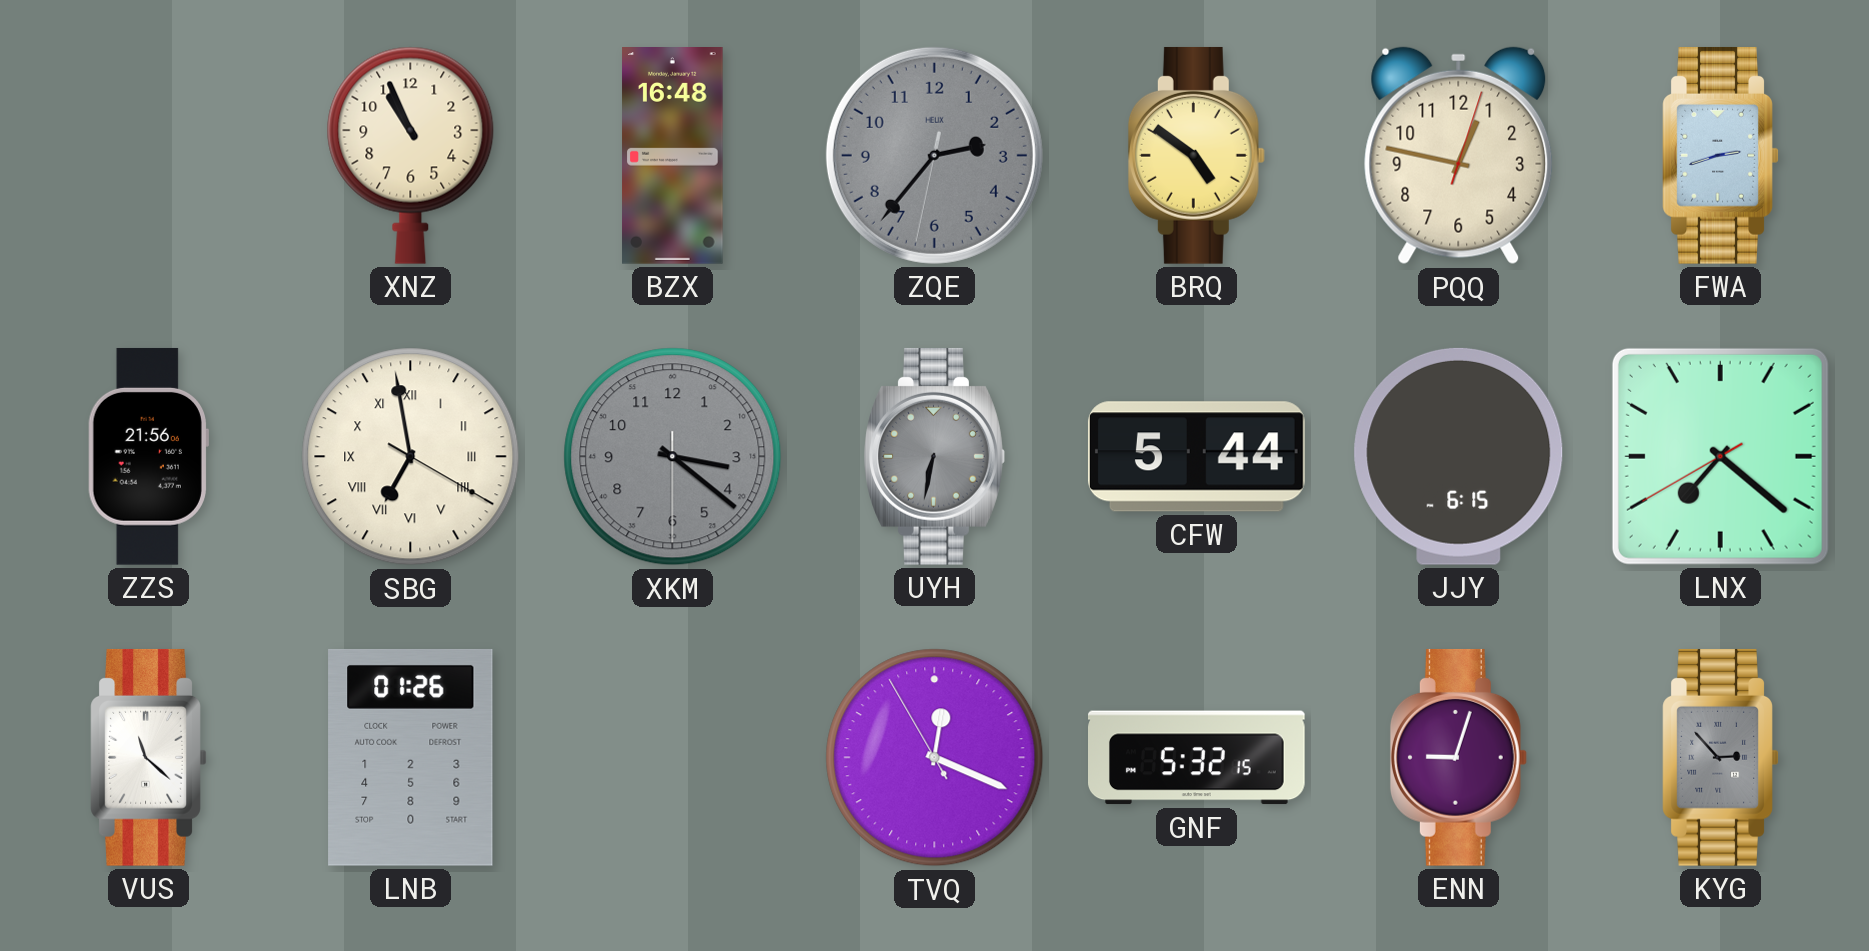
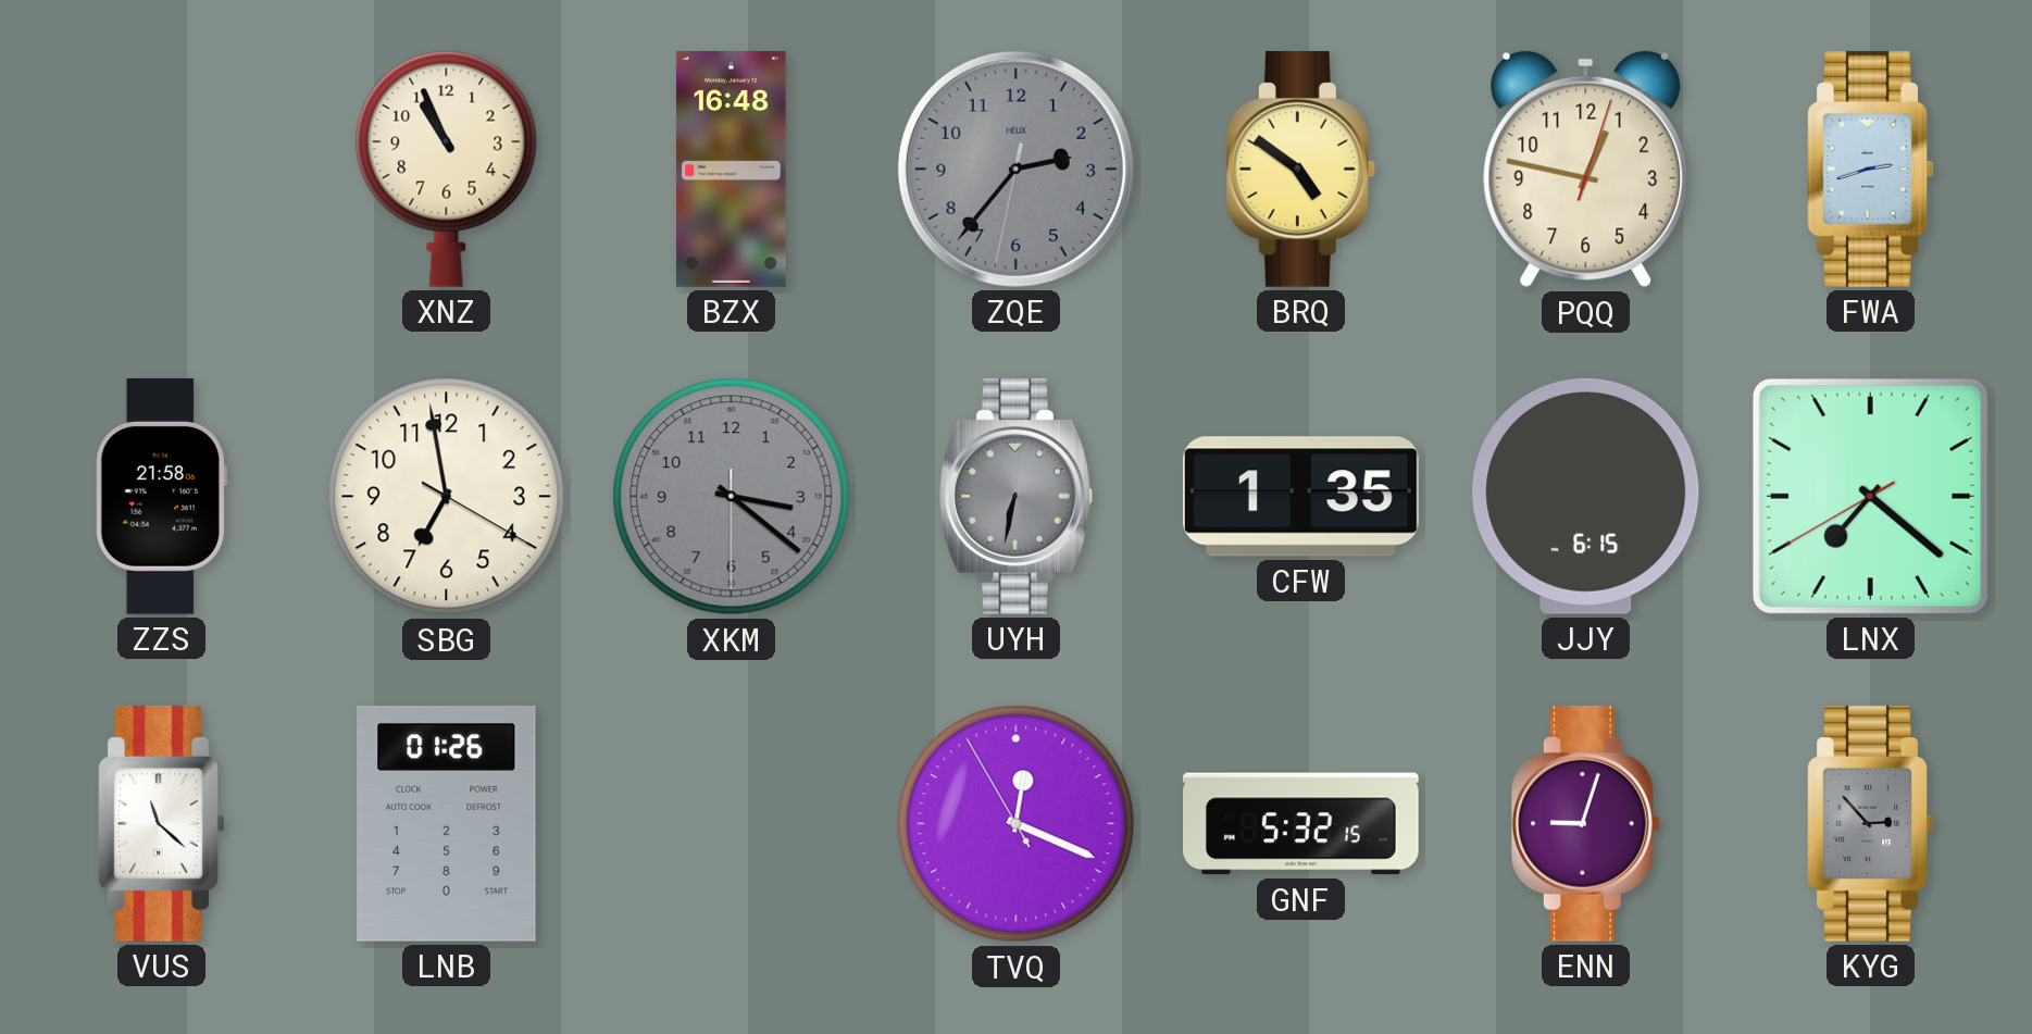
ZZS: 21:56 -> 21:58 (161, 496)
SBG numerals: Roman -> Arabic (447, 497)
CFW: 5:44 -> 1:35 (1300, 497)
